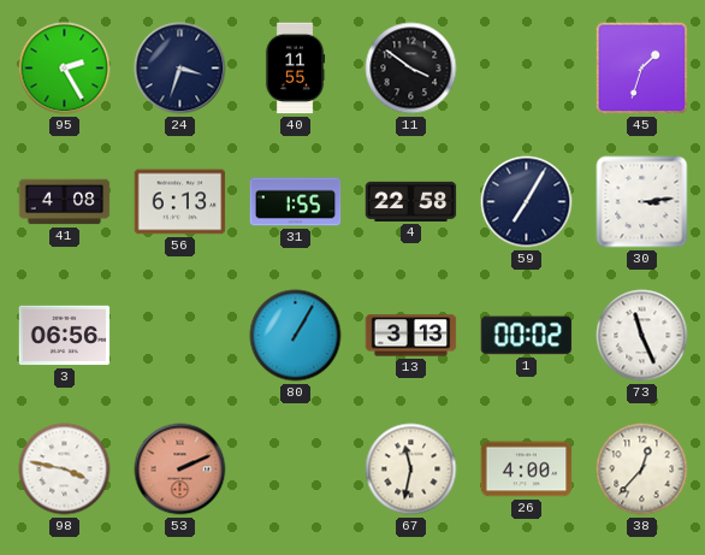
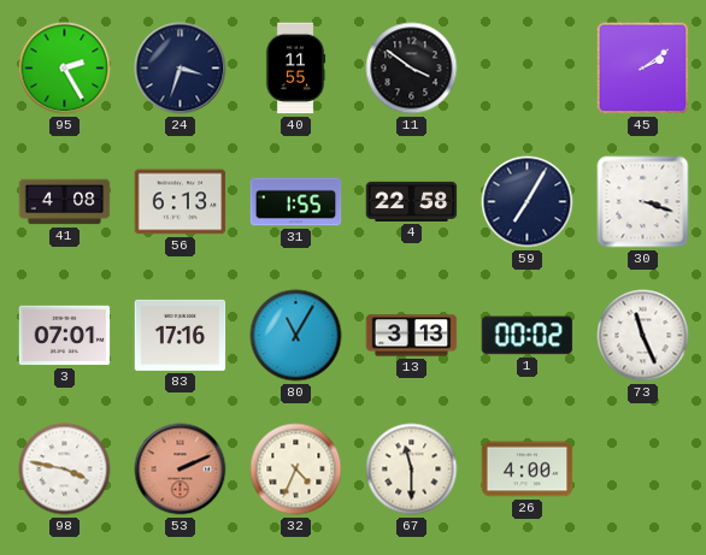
45: 1:33 -> 2:09 (643, 69)
30: 3:14 -> 3:18 (643, 202)
3: 06:56 -> 07:01 (65, 336)
83: none -> 17:16 (181, 335)
80: 1:05 -> 11:05 (296, 336)
32: none -> 4:34 (296, 470)
67: 11:32 -> 11:30 (412, 470)
38: 12:37 -> none (642, 470)
